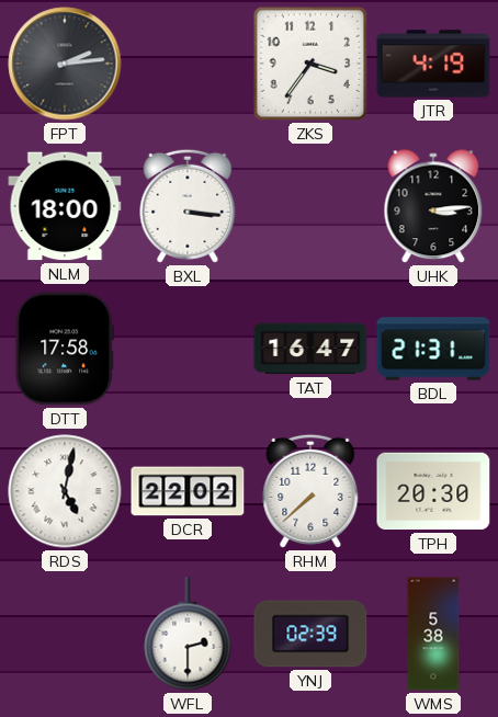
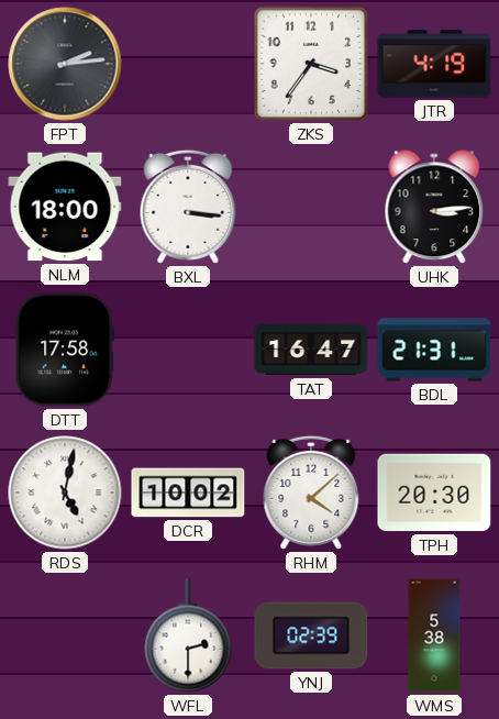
DCR: 22:02 -> 10:02 (188, 493)
RHM: 7:38 -> 4:08 (311, 493)
